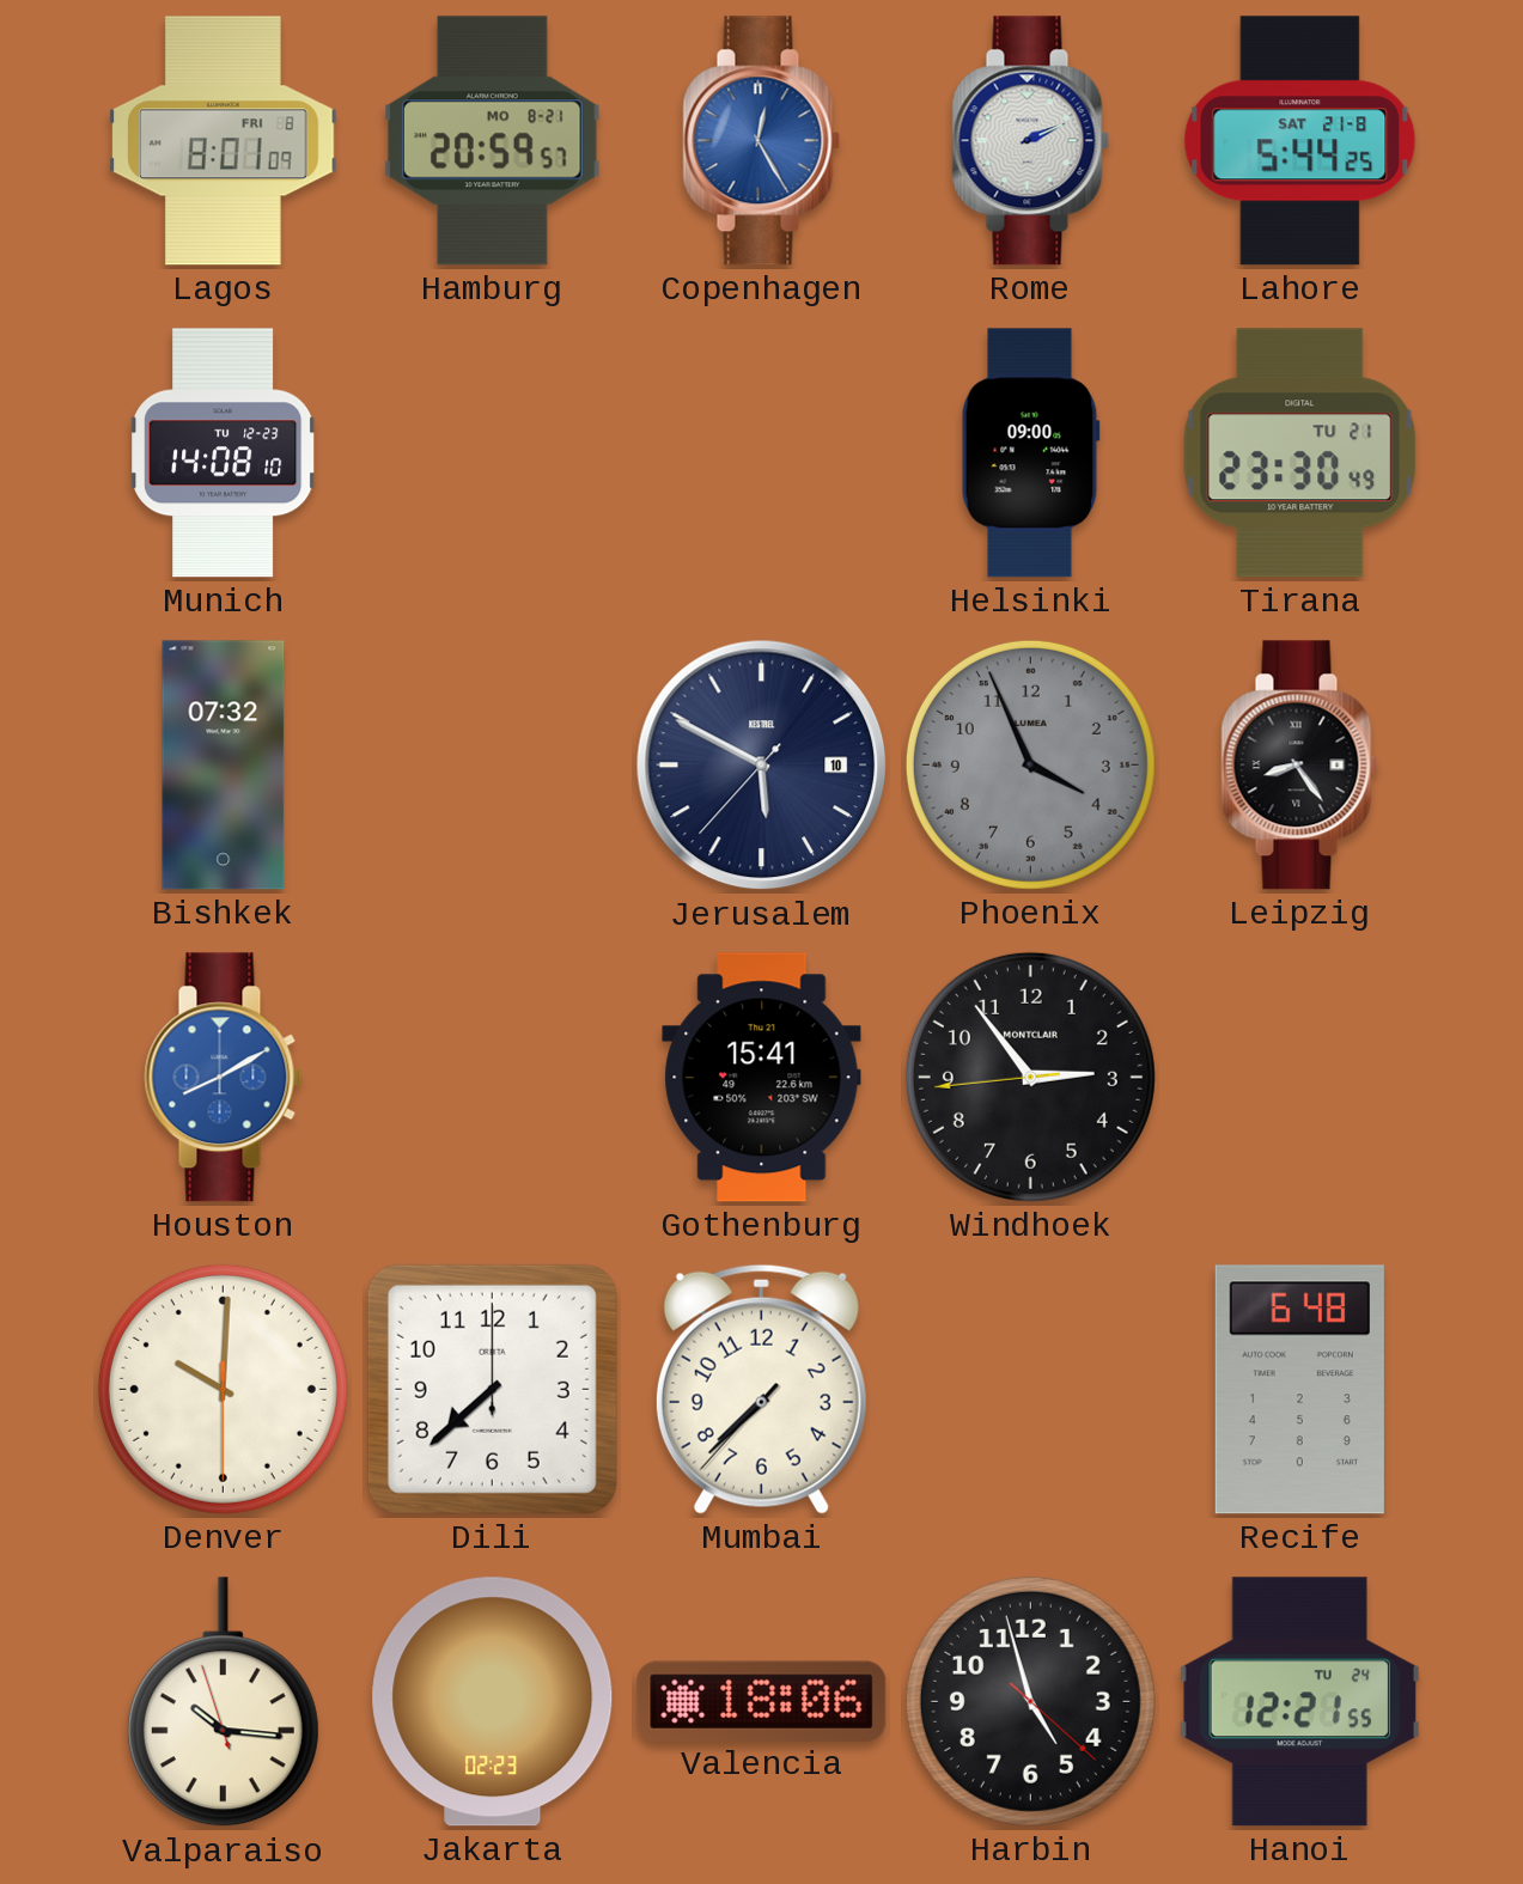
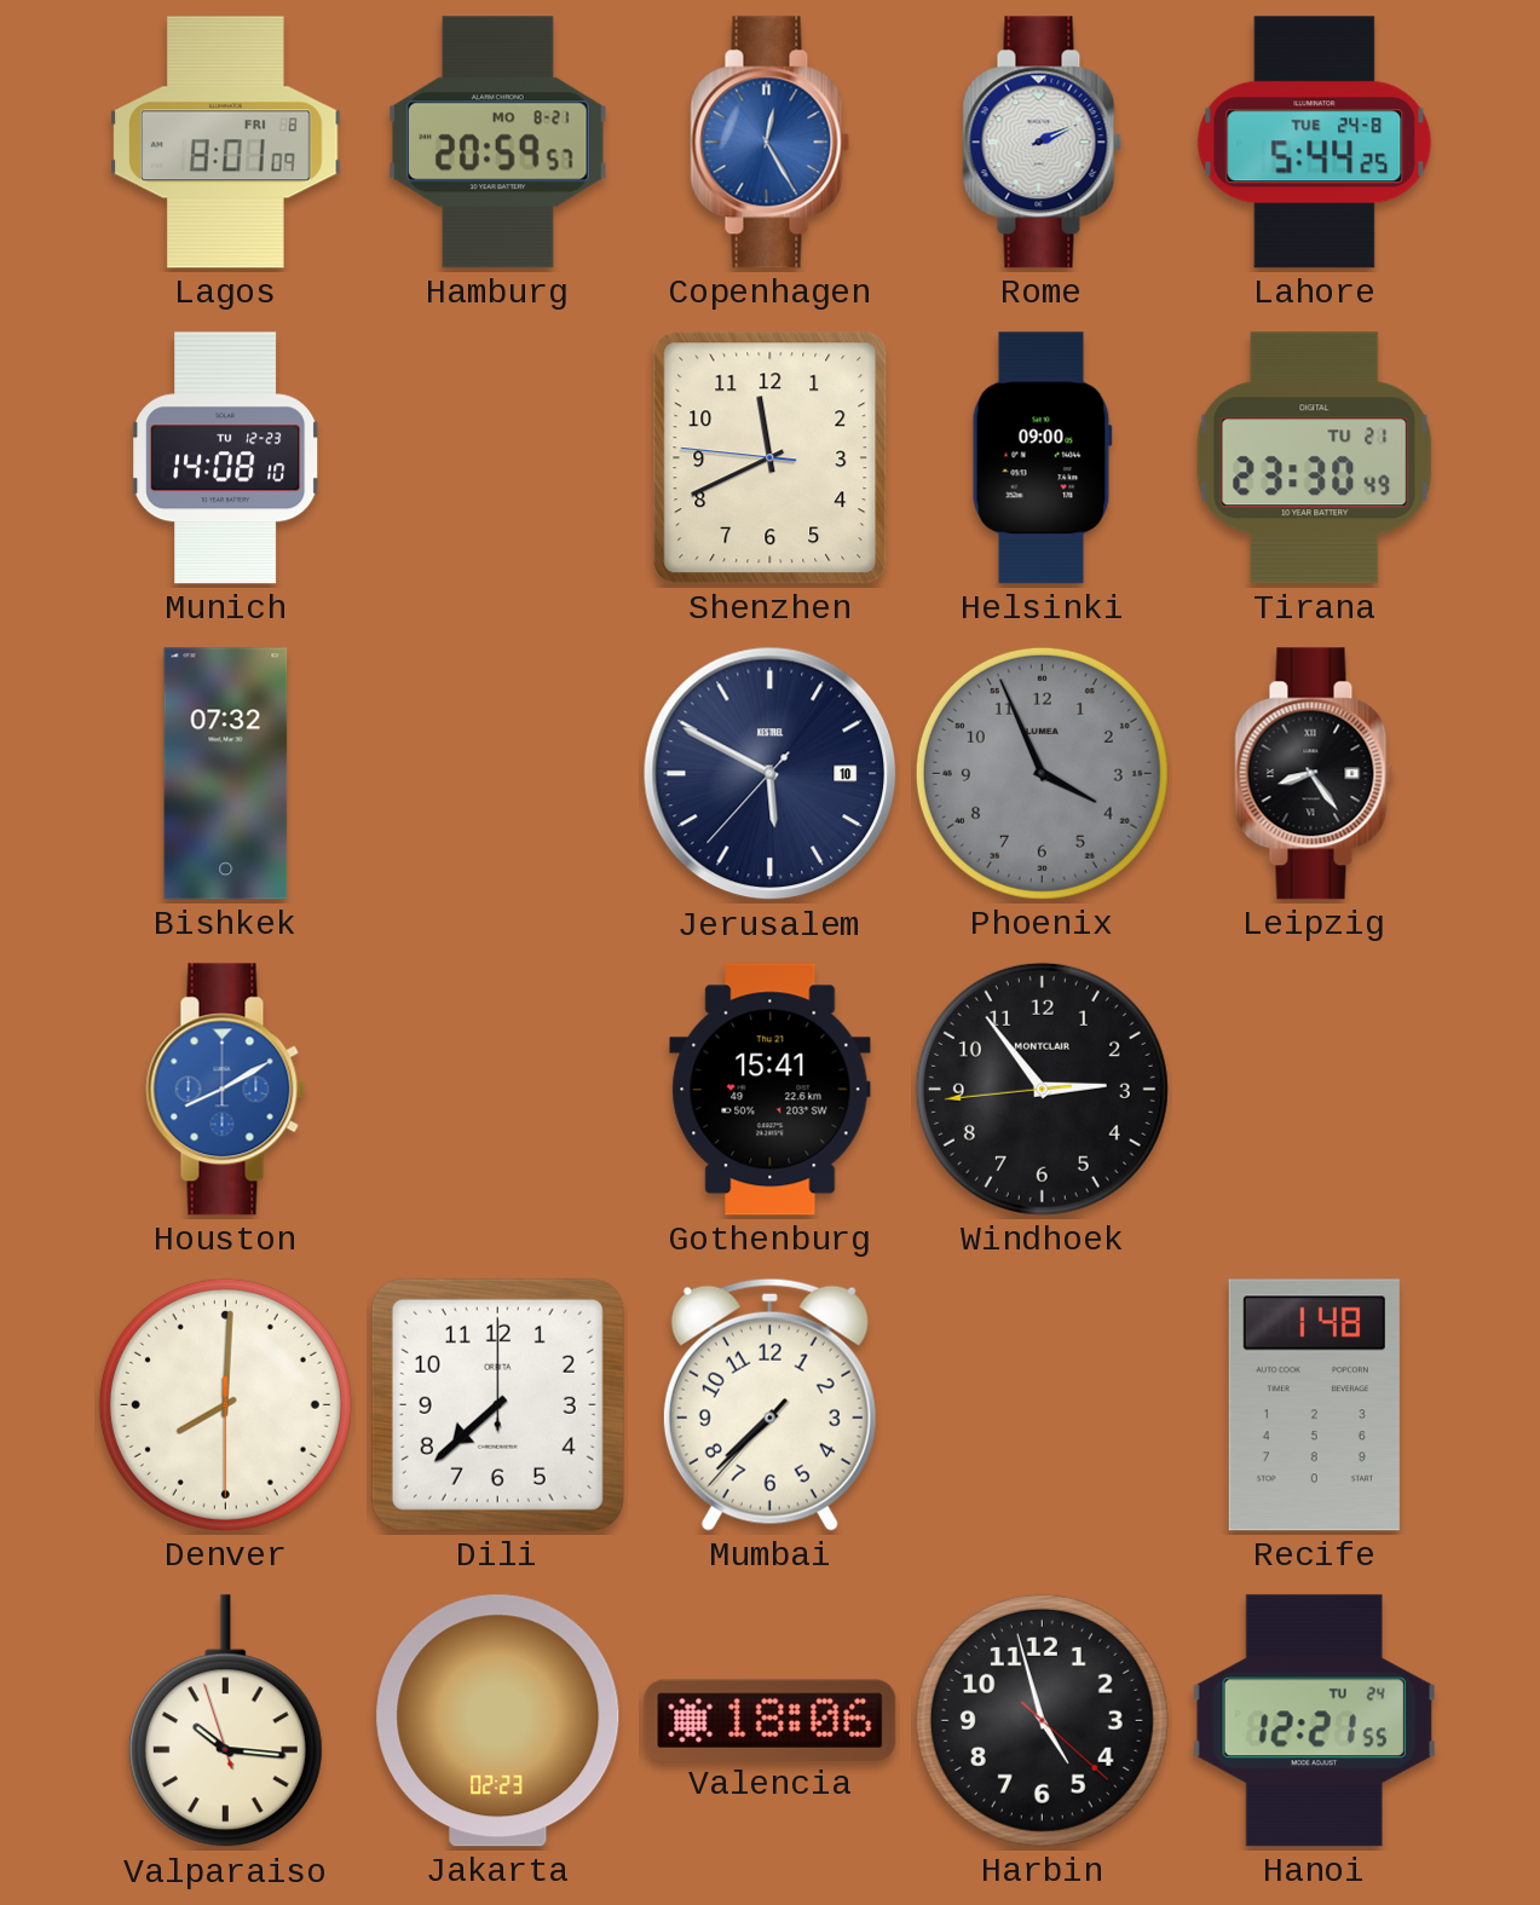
Lahore date: SAT 21-8 -> TUE 24-8 (1315, 143)
Shenzhen: none -> 11:40 (771, 458)
Denver: 10:00 -> 8:00 (225, 1404)
Recife: 6:48 -> 1:48 (1314, 1405)
